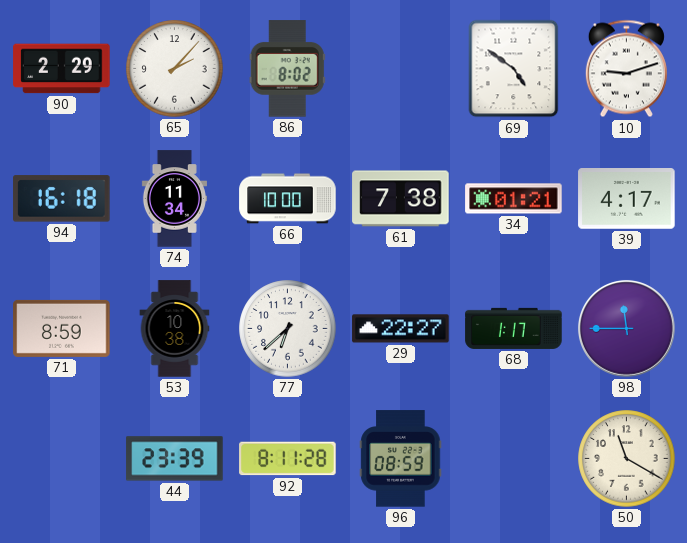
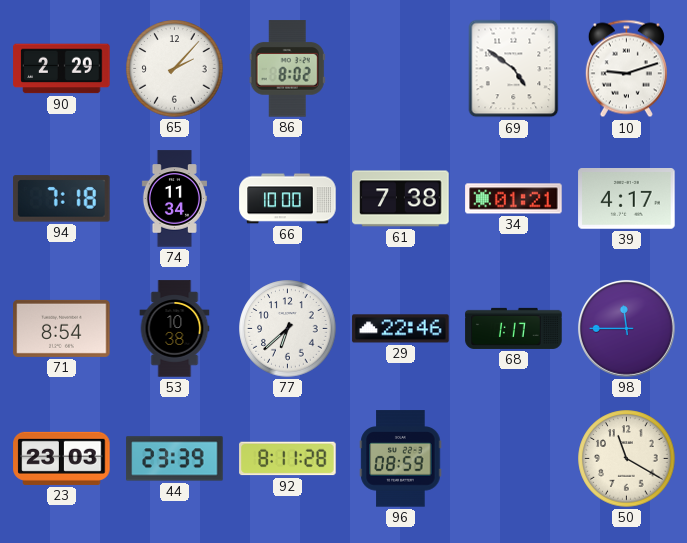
94: 16:18 -> 7:18 (62, 199)
71: 8:59 -> 8:54 (62, 328)
29: 22:27 -> 22:46 (401, 329)
23: none -> 23:03 (62, 458)
